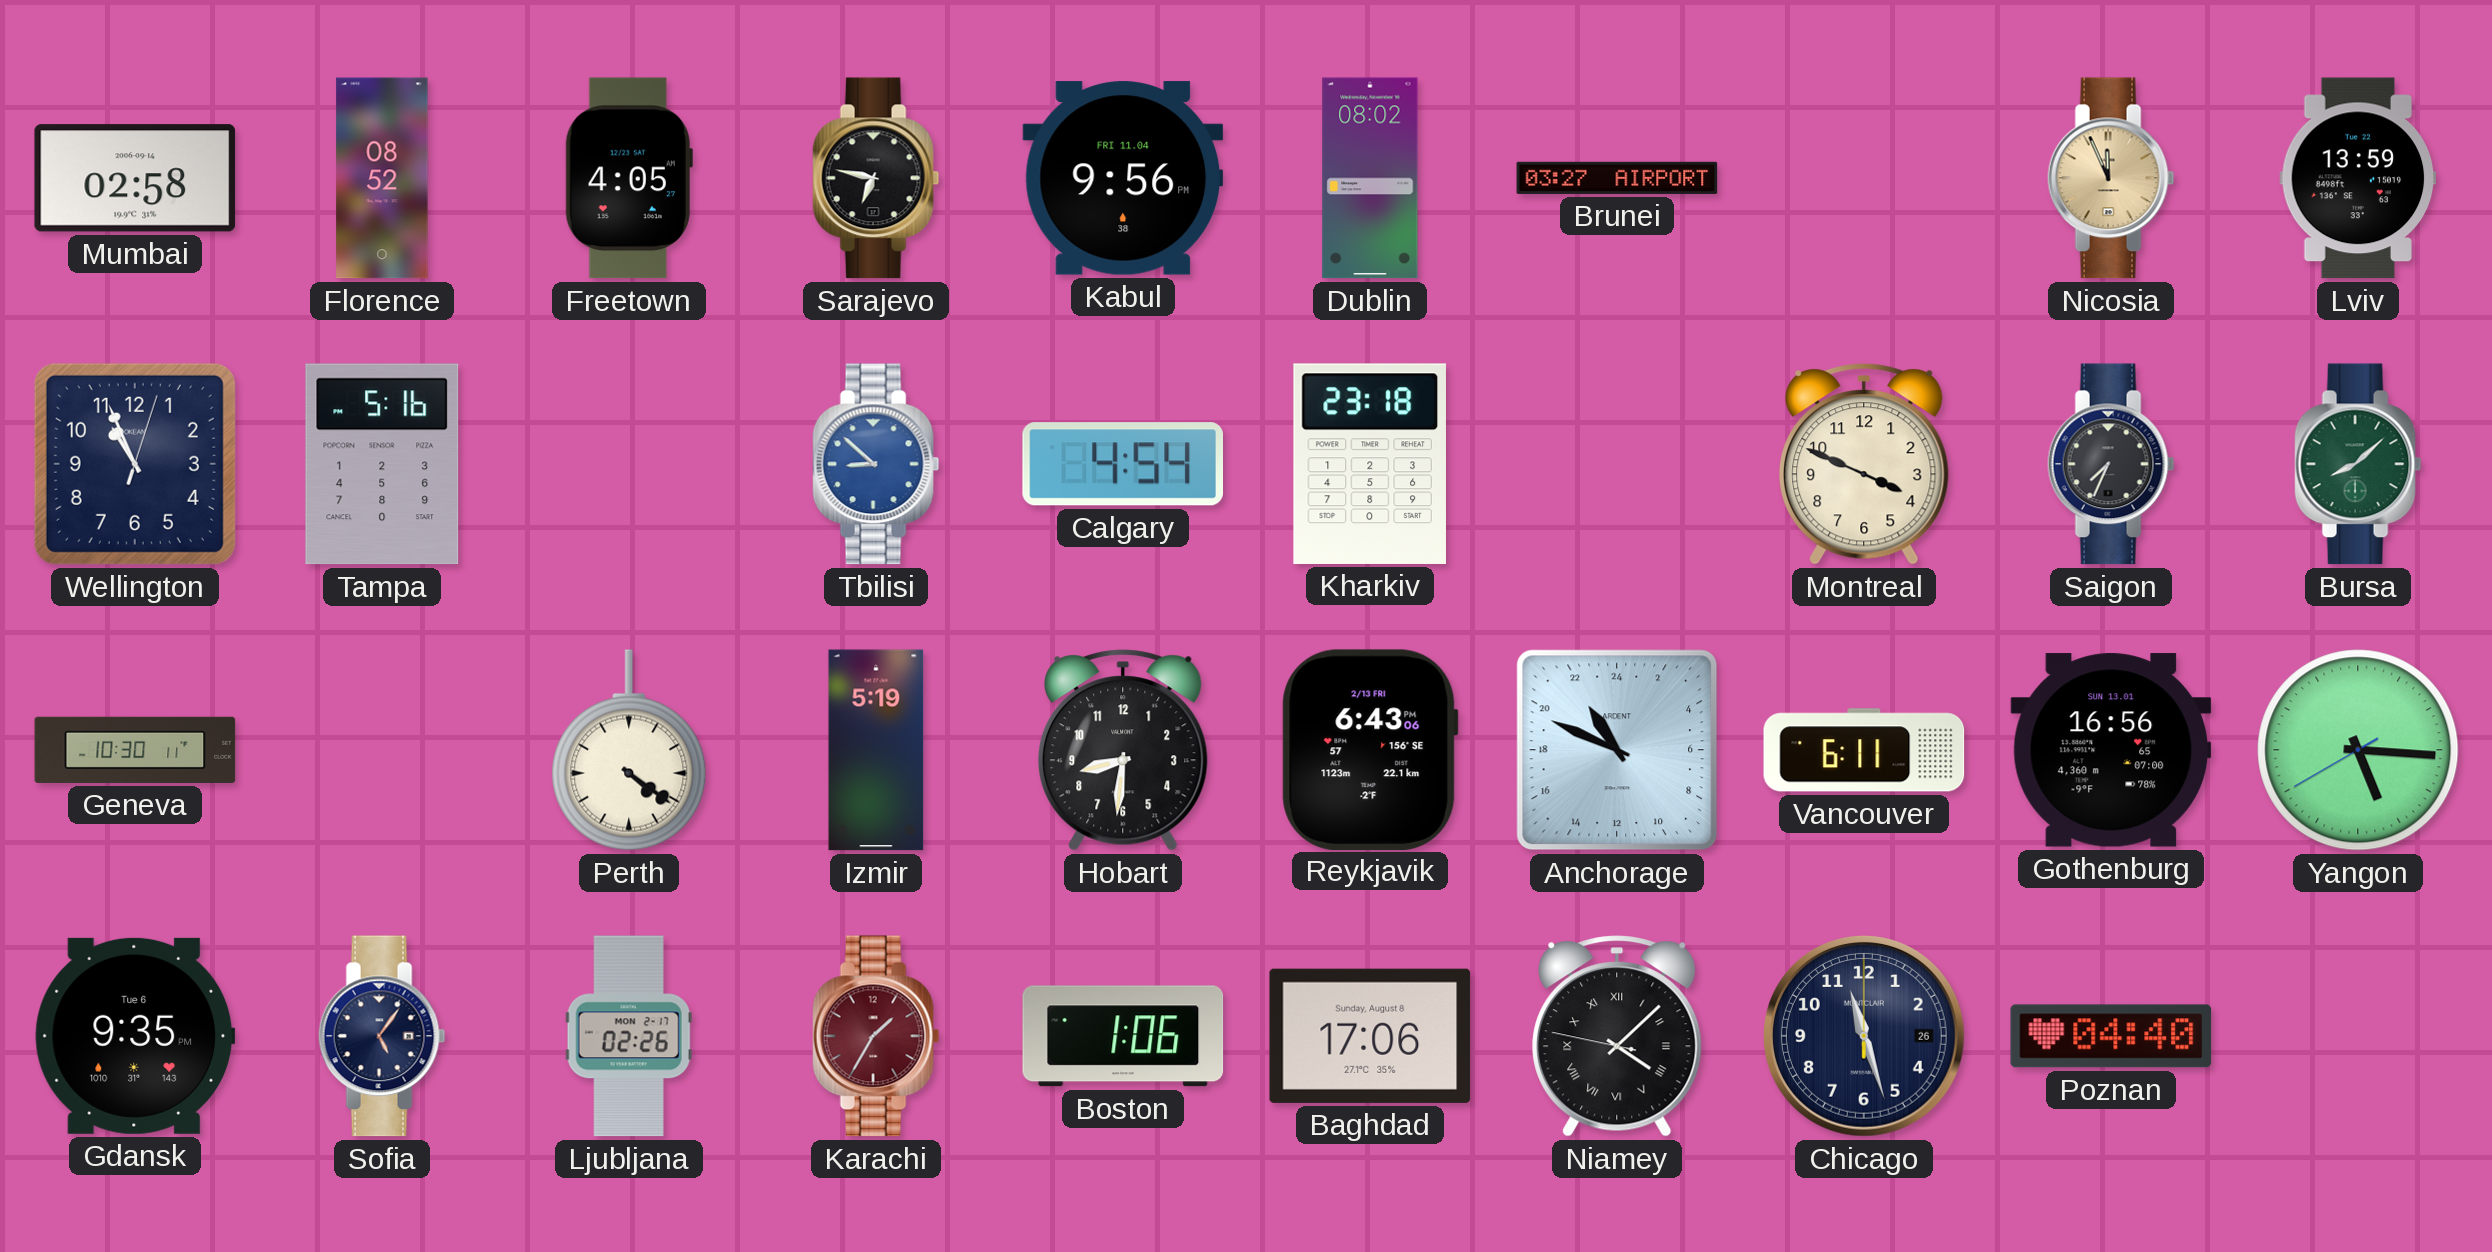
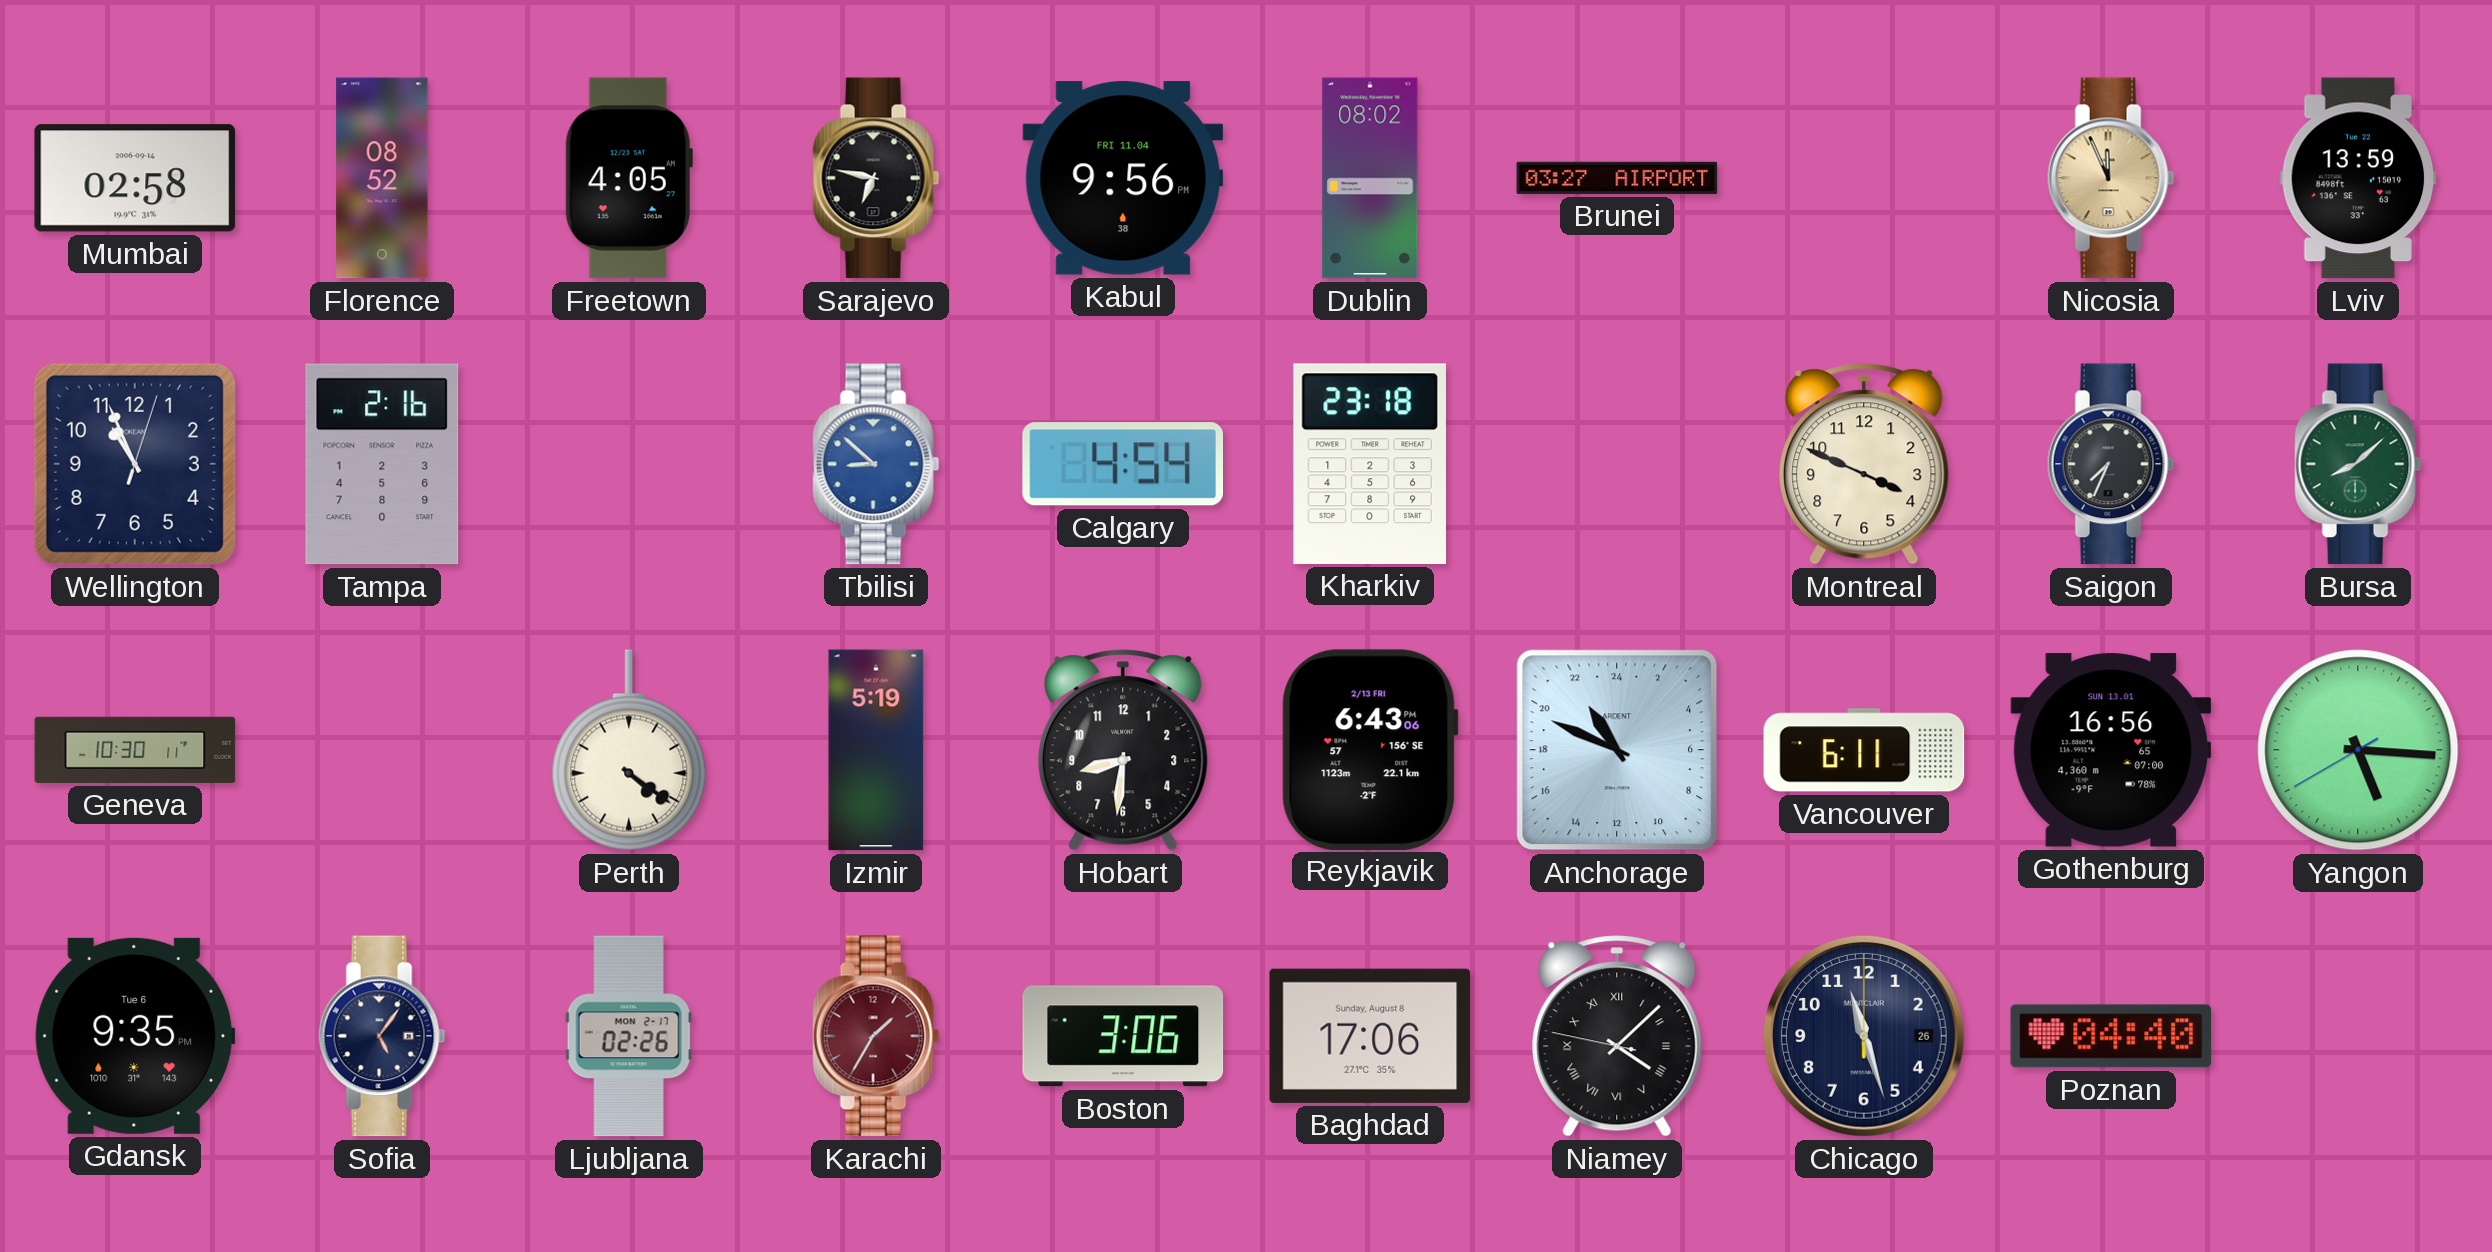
Tampa: 5:16 -> 2:16 (382, 464)
Boston: 1:06 -> 3:06 (1123, 1036)
